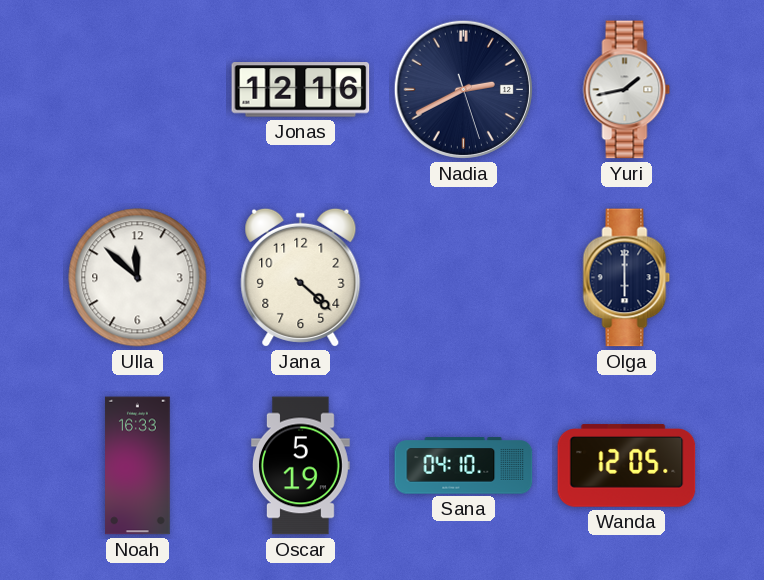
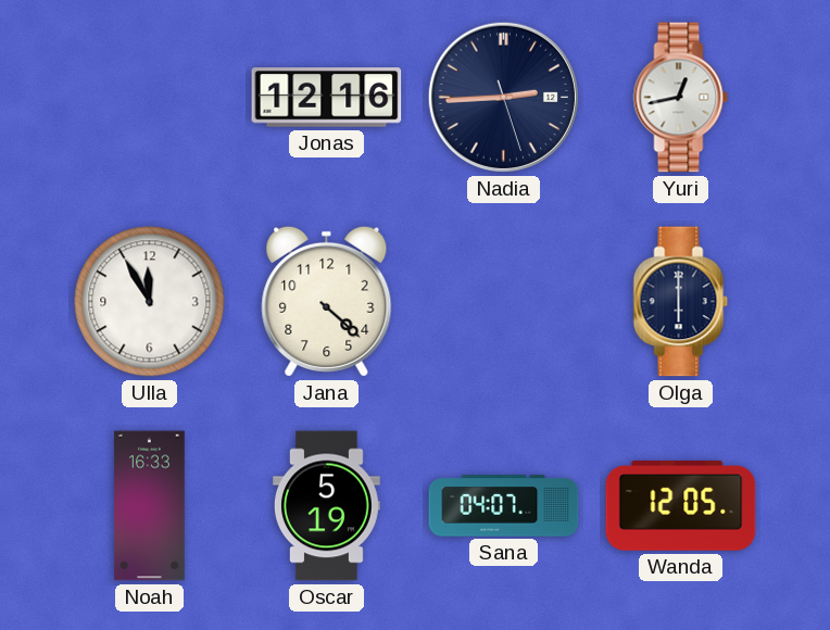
Nadia: 2:40 -> 2:44 (503, 97)
Yuri: 1:43 -> 12:43 (681, 98)
Ulla: 11:52 -> 11:55 (150, 302)
Sana: 04:10 -> 04:07 (504, 506)
